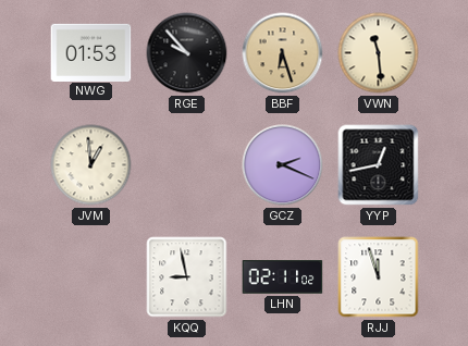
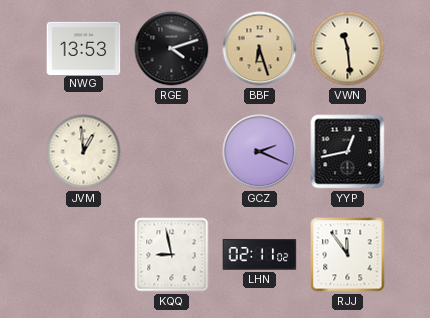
NWG: 01:53 -> 13:53 (84, 48)
RGE: 9:53 -> 4:12 (172, 49)
RJJ: 11:57 -> 11:54 (348, 255)
